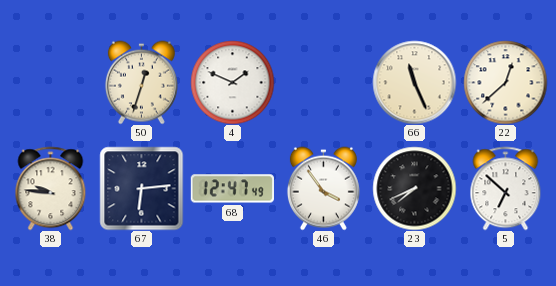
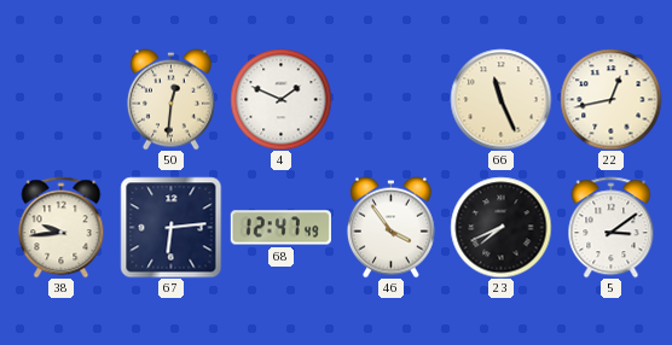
50: 12:33 -> 12:31 (170, 99)
22: 12:38 -> 12:43 (610, 99)
38: 9:46 -> 9:44 (62, 227)
5: 6:52 -> 3:09 (612, 227)
